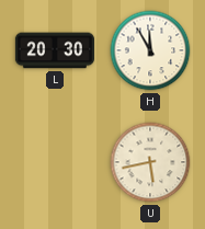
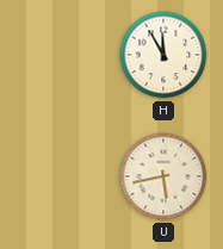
L: 20:30 -> none (55, 50)
